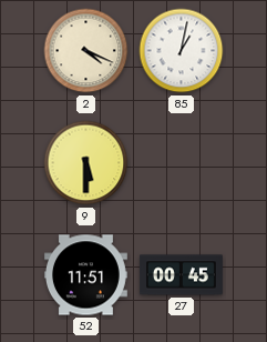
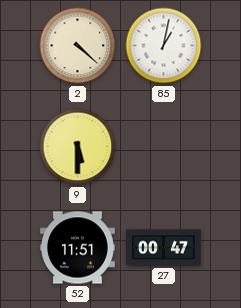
2: 4:19 -> 4:22 (78, 46)
27: 00:45 -> 00:47 (163, 248)
